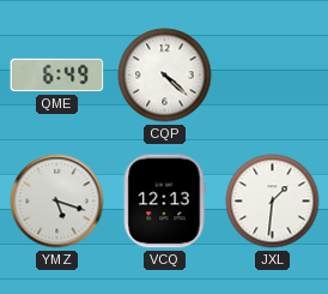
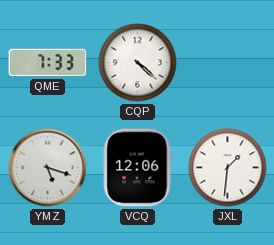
QME: 6:49 -> 7:33 (48, 63)
VCQ: 12:13 -> 12:06 (137, 168)
